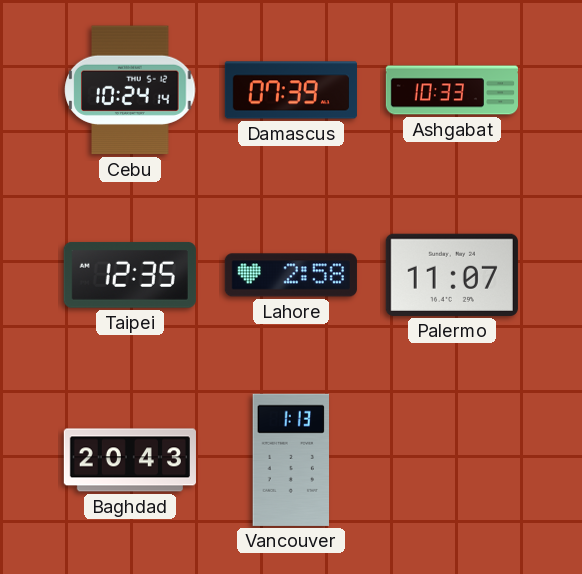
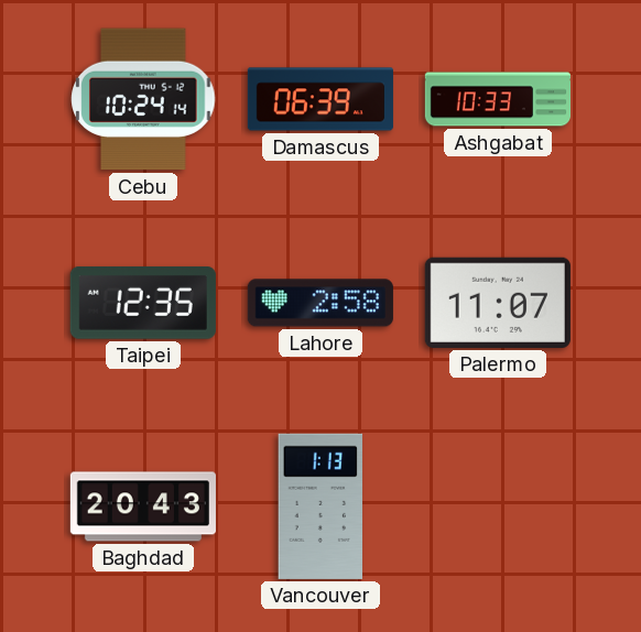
Damascus: 07:39 -> 06:39 (320, 99)
